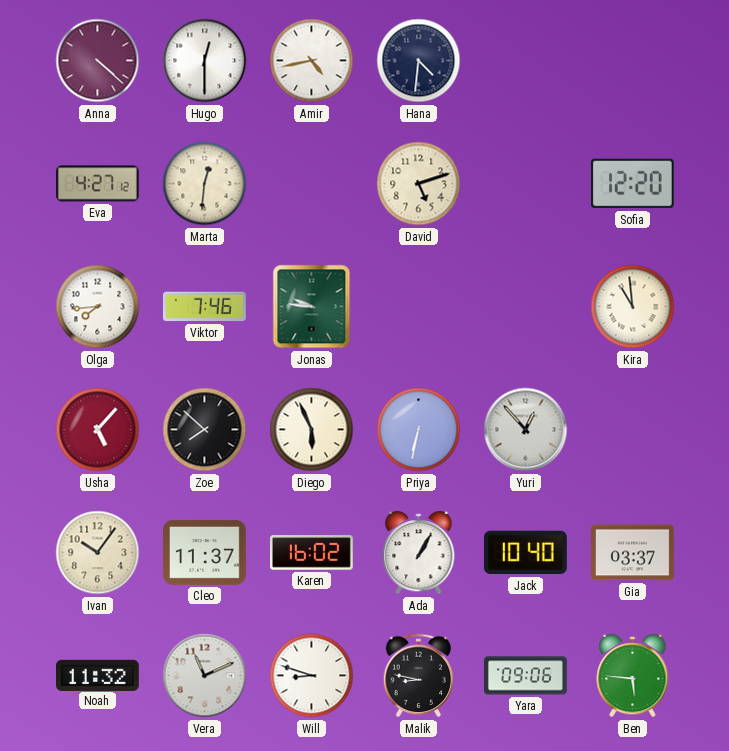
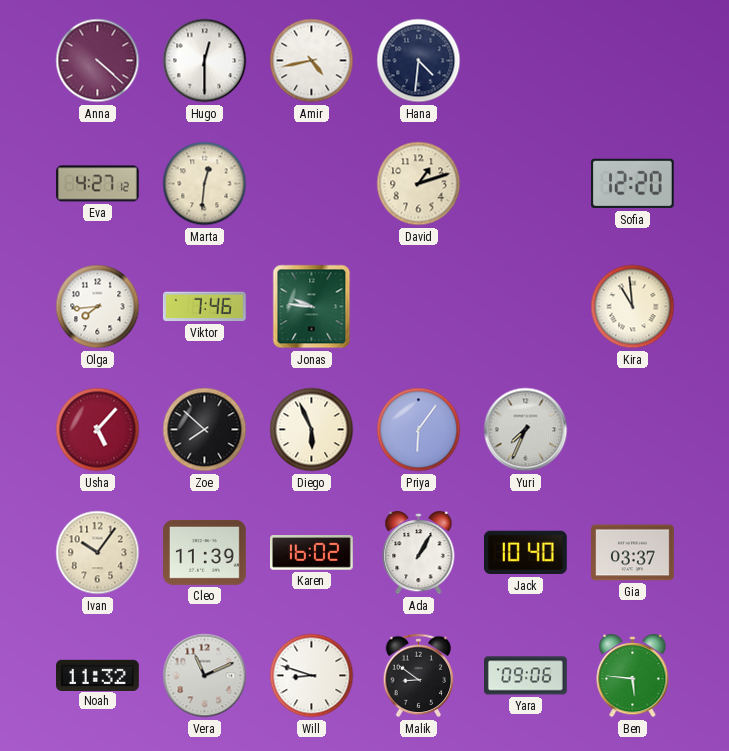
David: 5:12 -> 1:12 (419, 184)
Priya: 6:32 -> 6:06 (419, 430)
Yuri: 12:53 -> 7:34 (526, 430)
Cleo: 11:37 -> 11:39 (205, 552)
Malik: 8:47 -> 8:51 (419, 676)
